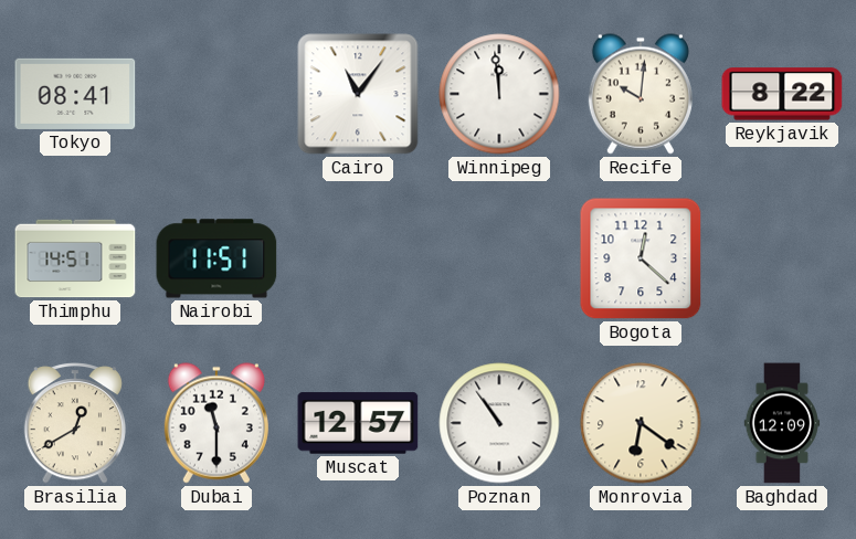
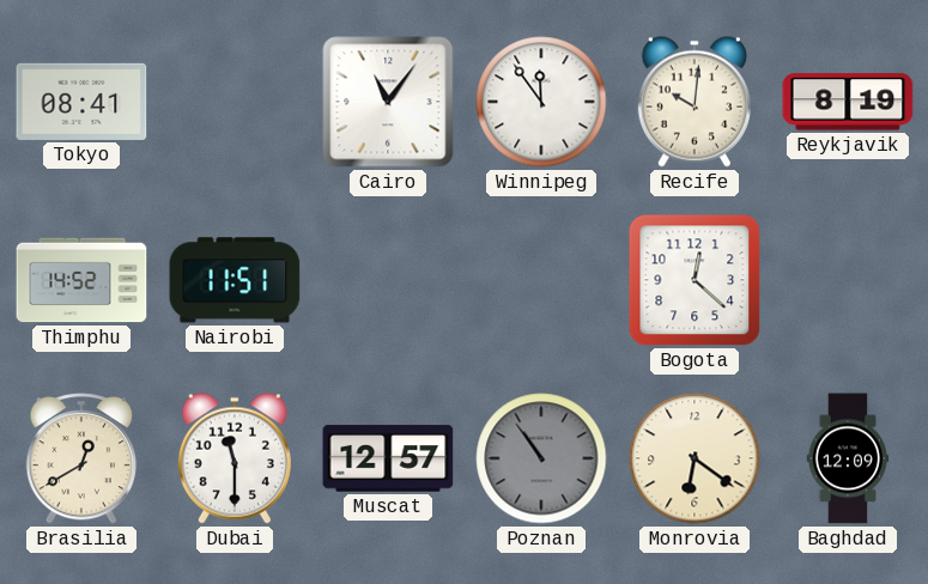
Winnipeg: 11:59 -> 11:54 (541, 102)
Reykjavik: 8:22 -> 8:19 (848, 102)
Thimphu: 14:51 -> 14:52 (81, 280)
Poznan dial: white -> grey (541, 458)
